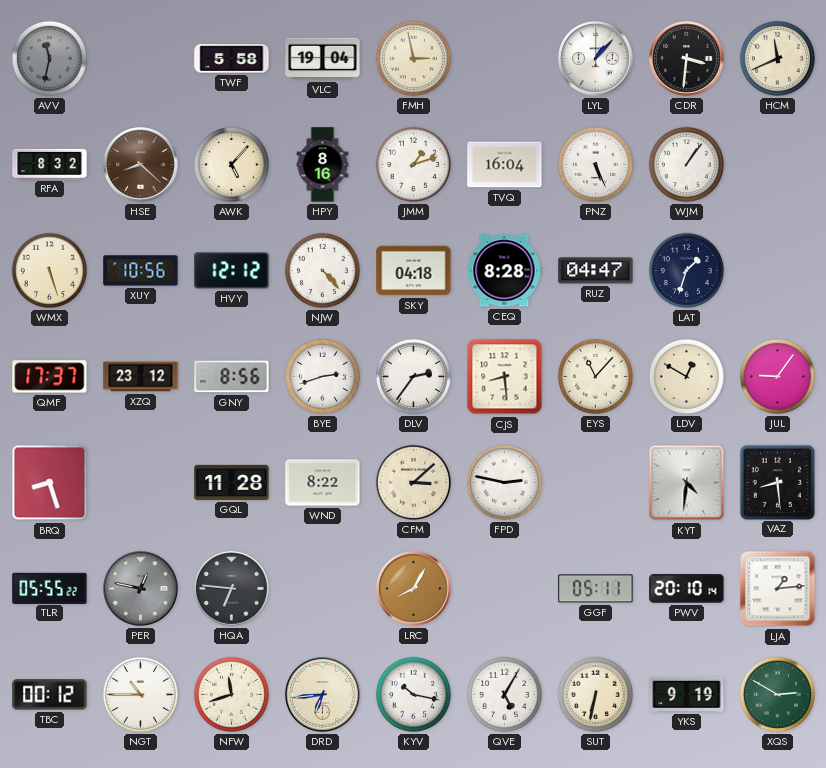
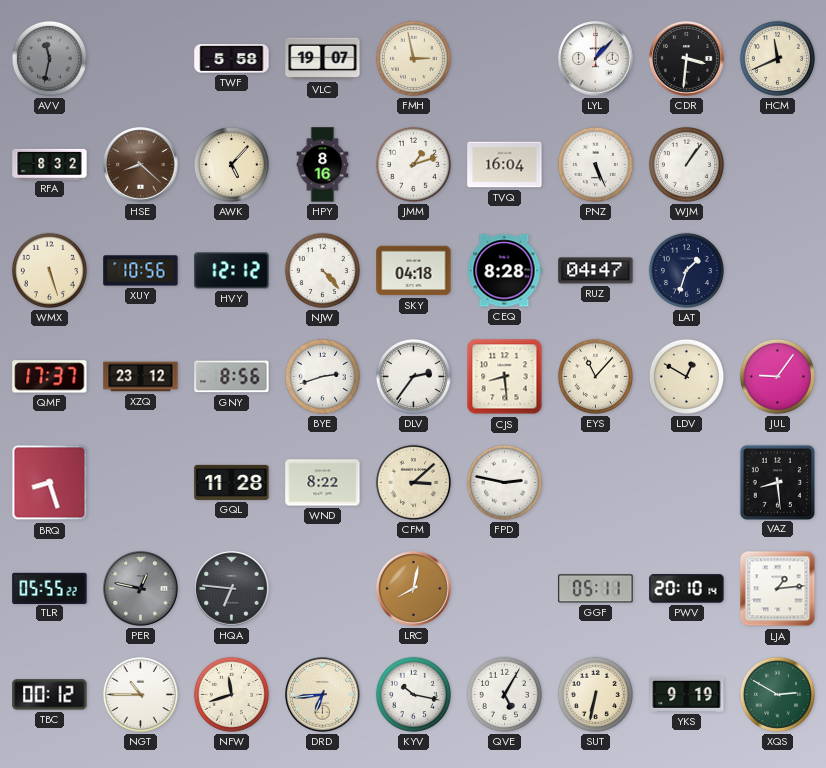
VLC: 19:04 -> 19:07 (323, 59)
KYT: 4:31 -> none (687, 483)
LRC: 8:05 -> 8:02 (414, 589)
